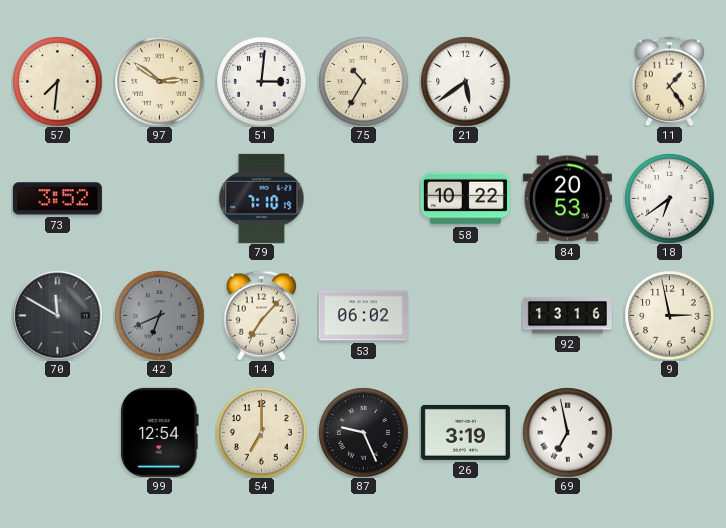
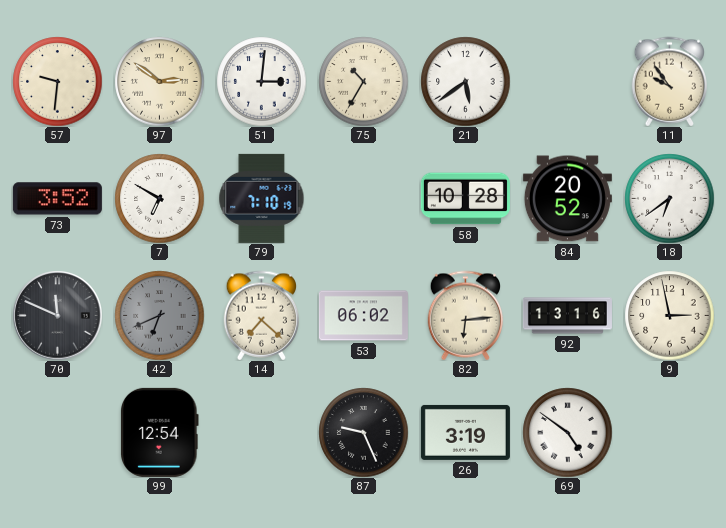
57: 7:31 -> 9:31 (57, 81)
11: 1:24 -> 9:54 (670, 81)
7: none -> 6:50 (159, 198)
58: 10:22 -> 10:28 (465, 199)
84: 20:53 -> 20:52 (567, 199)
70: 11:50 -> 11:49 (57, 315)
14: 7:07 -> 7:22 (262, 315)
82: none -> 6:14 (466, 315)
54: 7:00 -> none (261, 432)
69: 6:58 -> 4:51 (567, 432)
